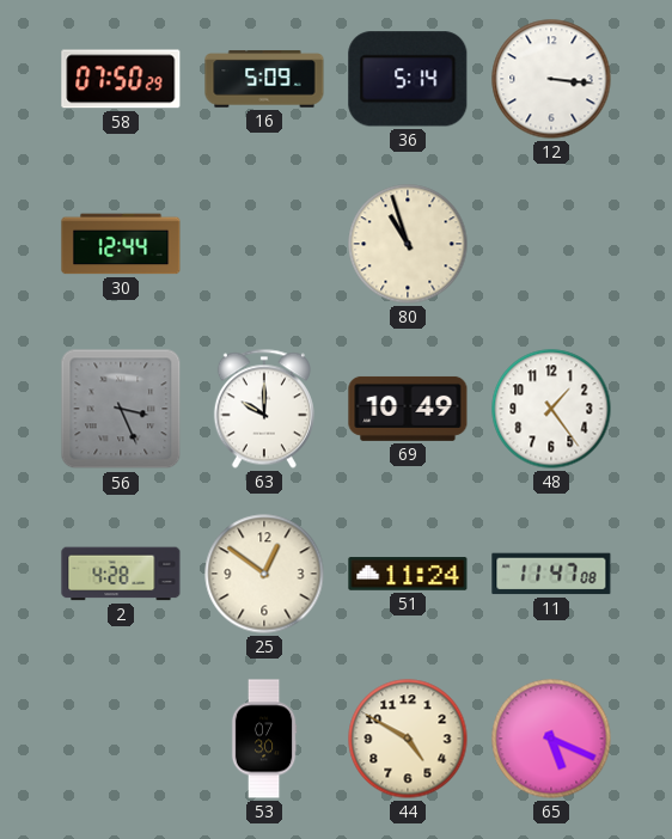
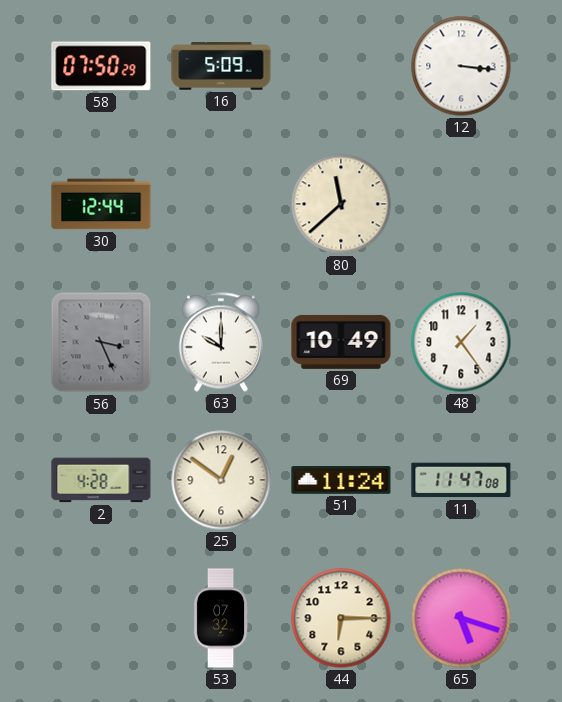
36: 5:14 -> none (408, 79)
80: 10:57 -> 11:38 (341, 204)
53: 07:30 -> 07:32 (221, 618)
44: 4:50 -> 6:15 (341, 618)
65: 5:19 -> 5:18 (461, 618)
